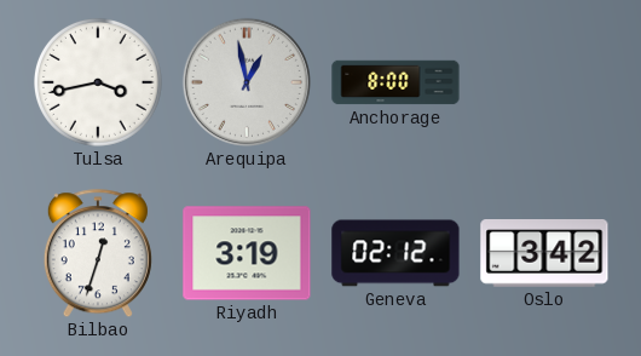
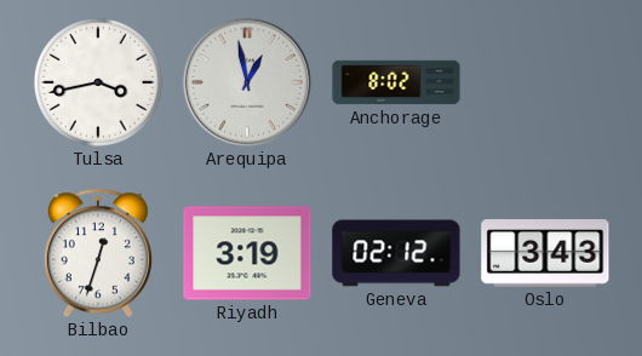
Anchorage: 8:00 -> 8:02 (396, 82)
Oslo: 3:42 -> 3:43 (545, 254)
